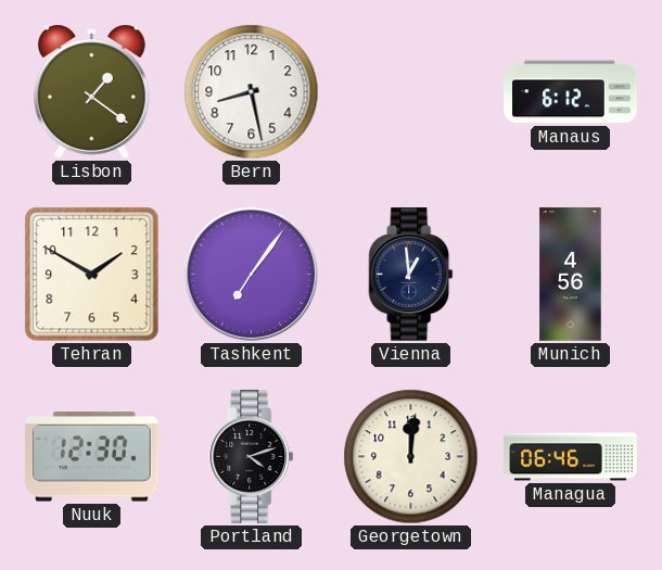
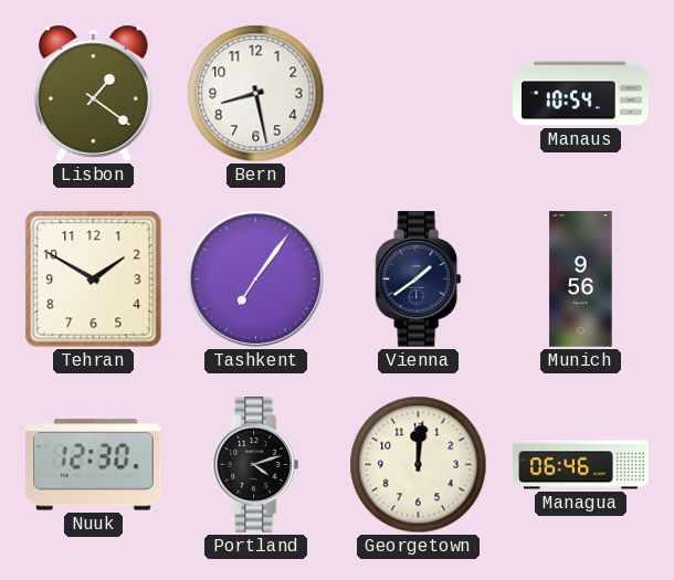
Manaus: 6:12 -> 10:54 (581, 94)
Vienna: 12:59 -> 1:39 (419, 280)
Munich: 4:56 -> 9:56 (581, 280)
